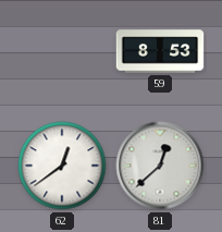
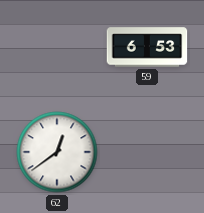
59: 8:53 -> 6:53 (147, 47)
81: 12:38 -> none (160, 166)
